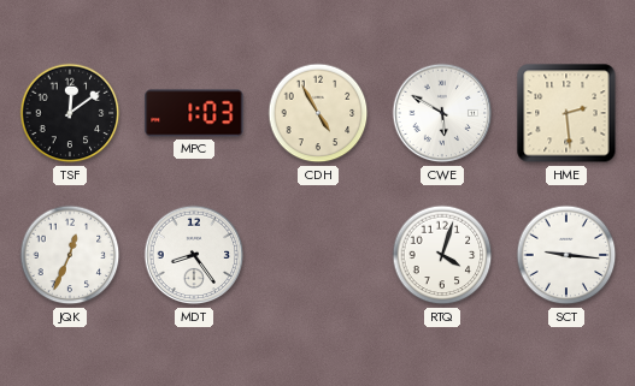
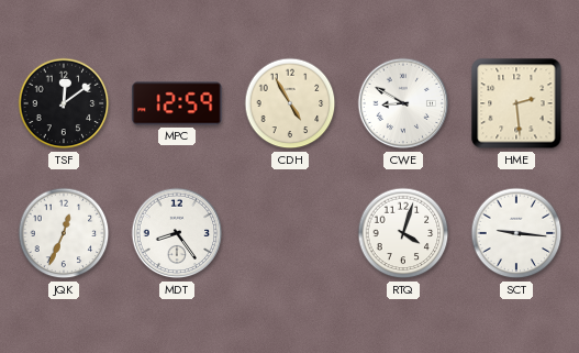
MPC: 1:03 -> 12:59 (177, 103)
CWE: 5:50 -> 8:50 (403, 103)
